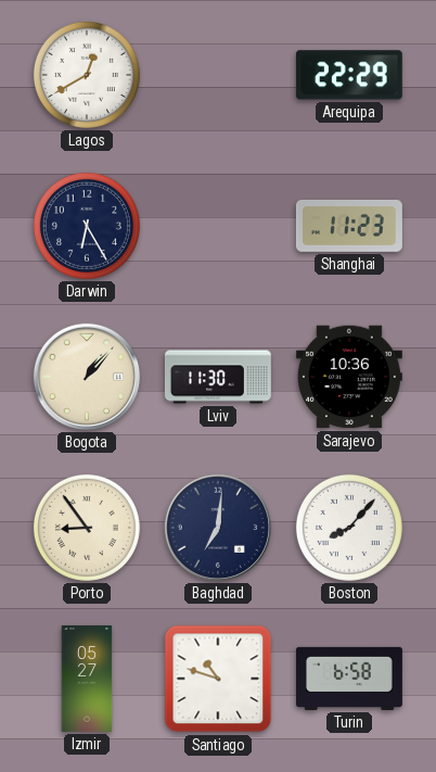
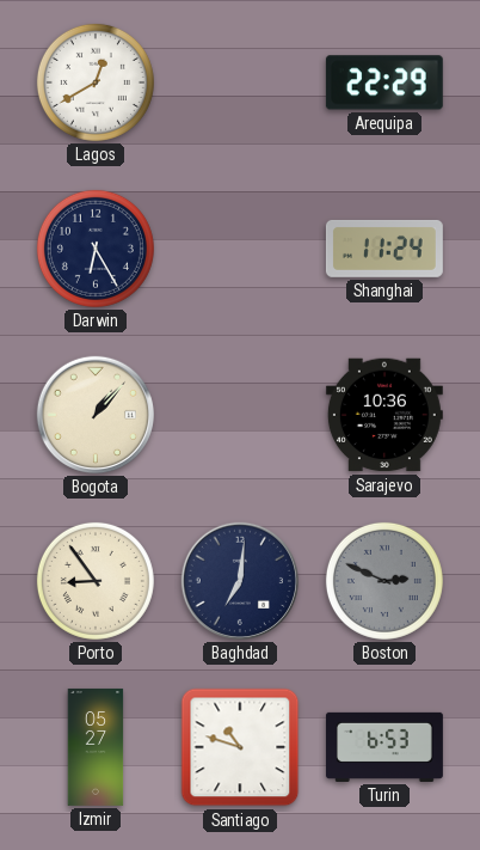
Shanghai: 11:23 -> 11:24 (384, 249)
Lviv: 11:30 -> none (218, 377)
Boston: 8:07 -> 2:49 (384, 581)
Boston dial: white -> grey (384, 581)
Turin: 6:58 -> 6:53 (384, 747)
